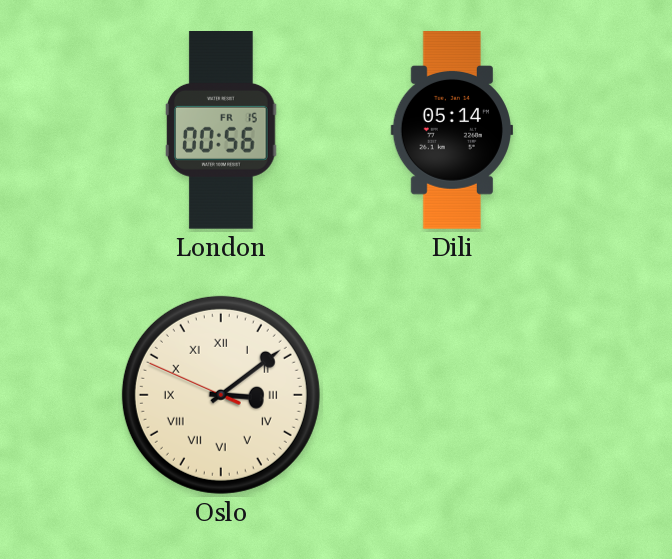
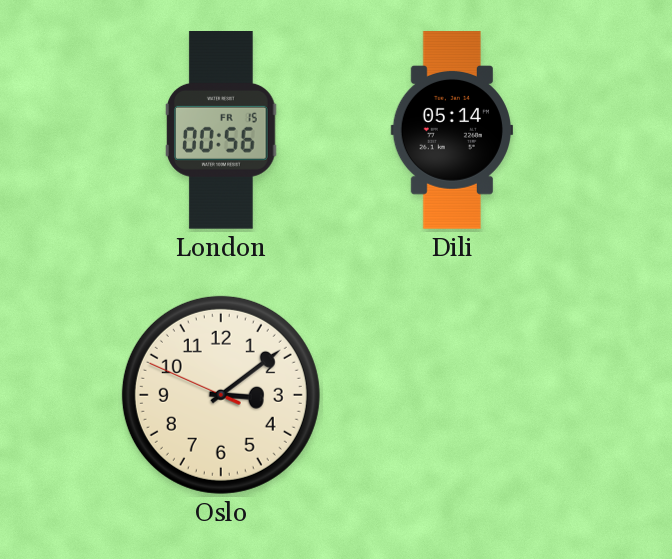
Oslo numerals: Roman -> Arabic (221, 395)
